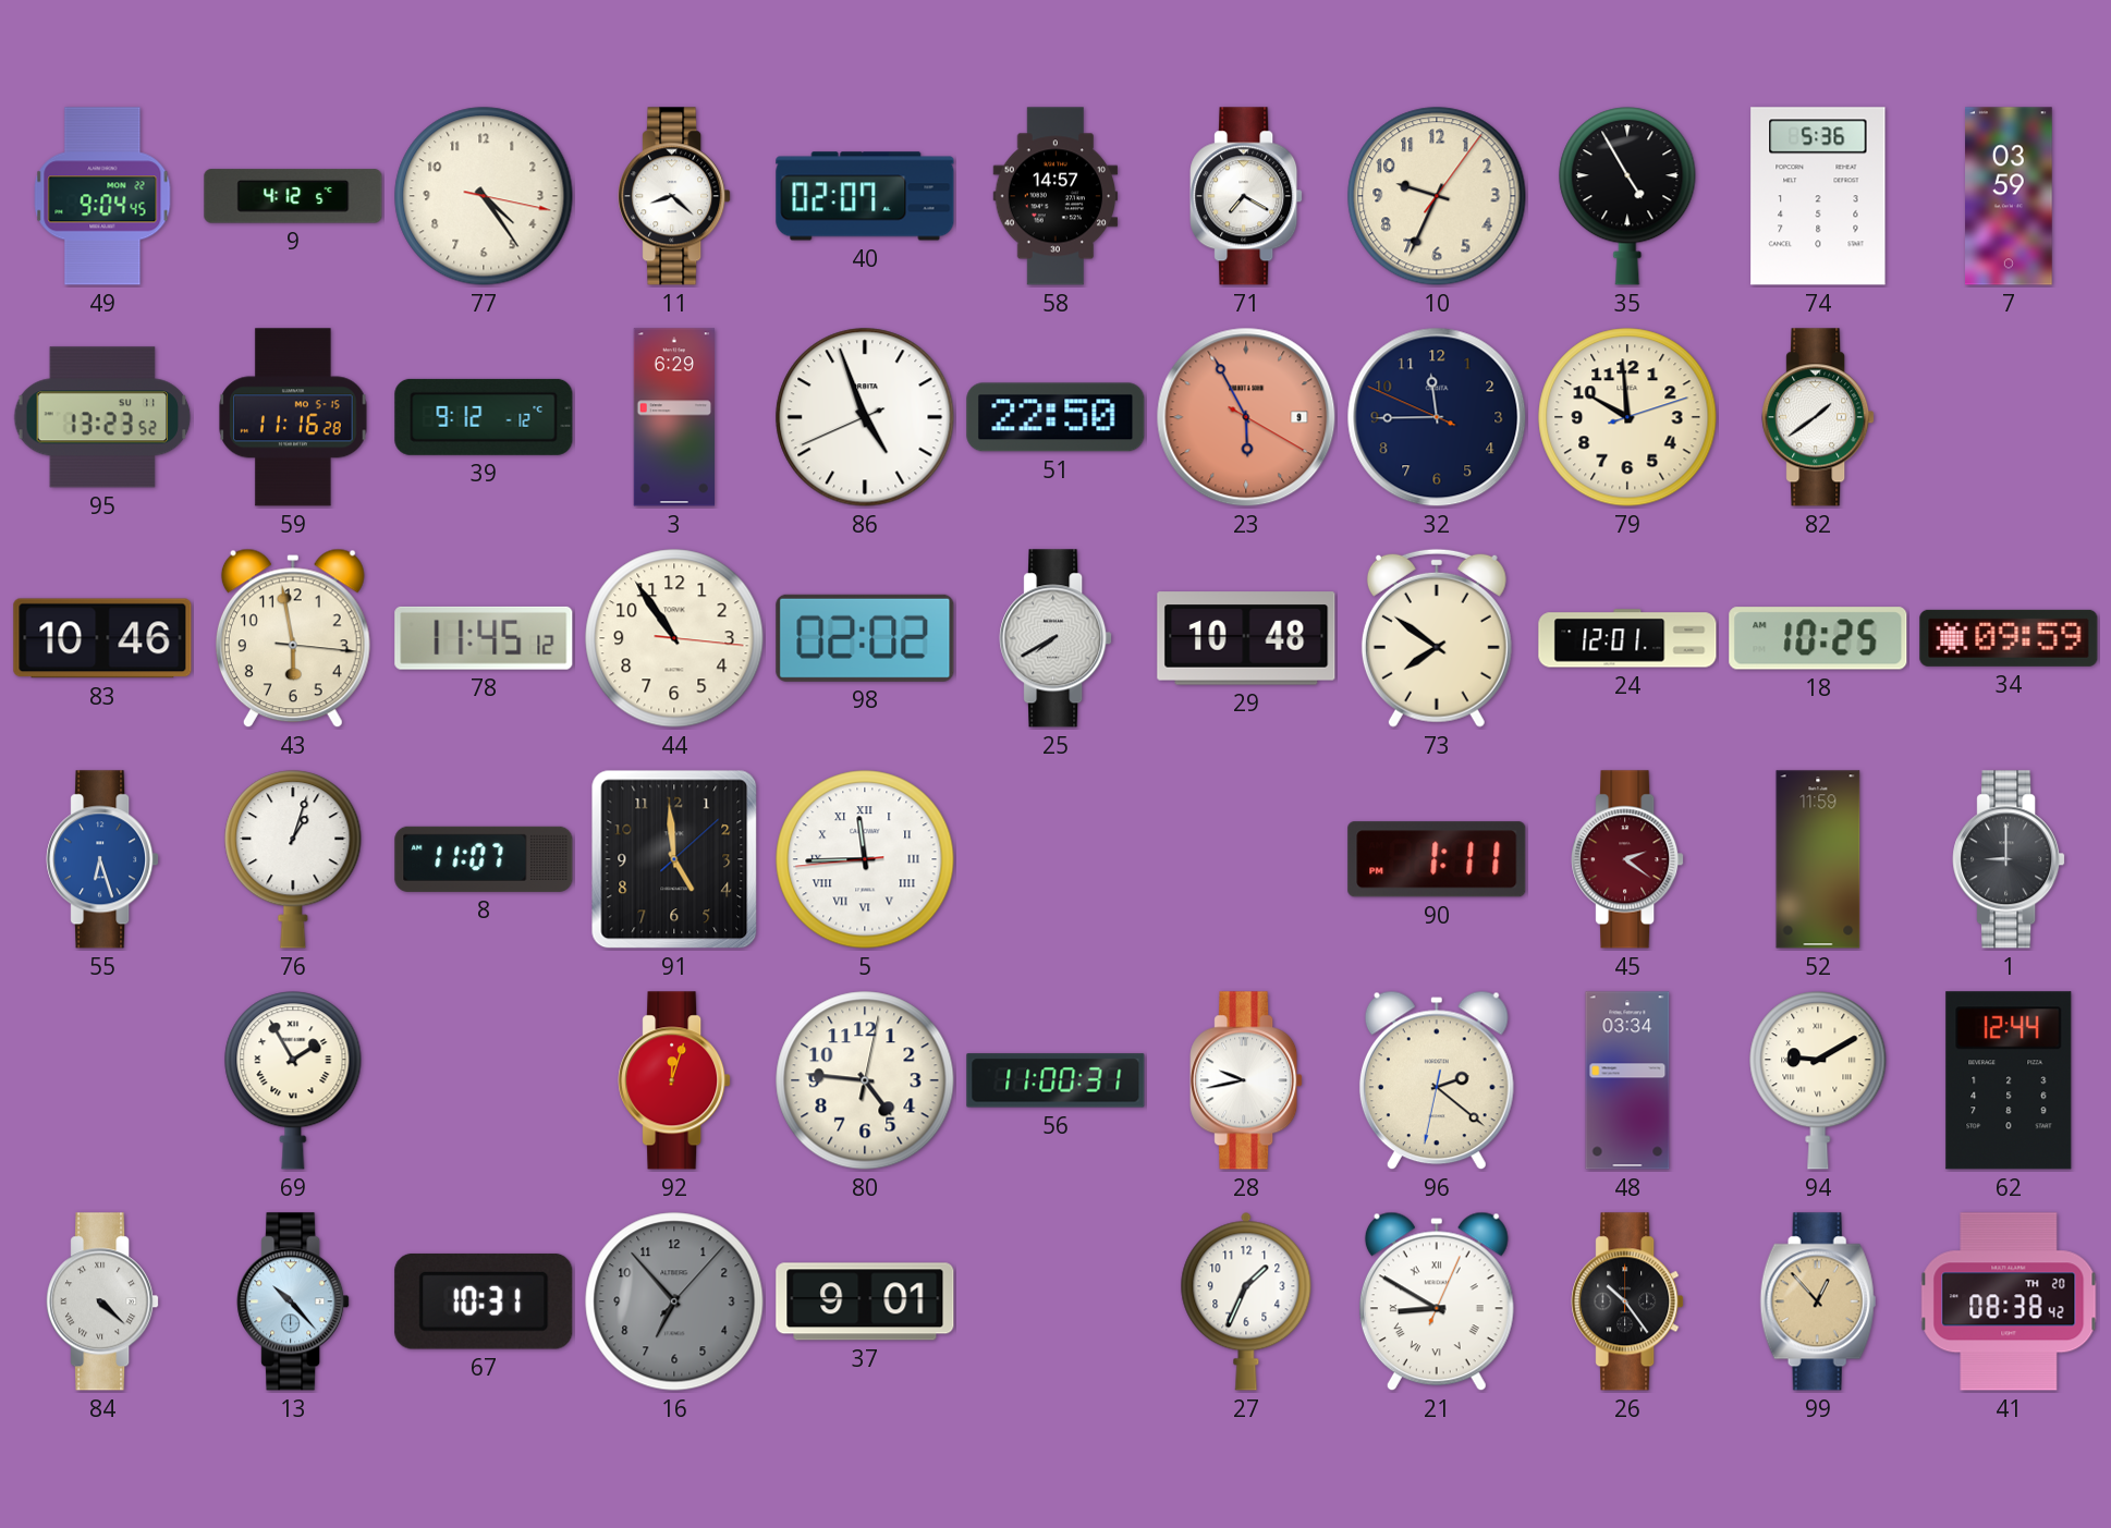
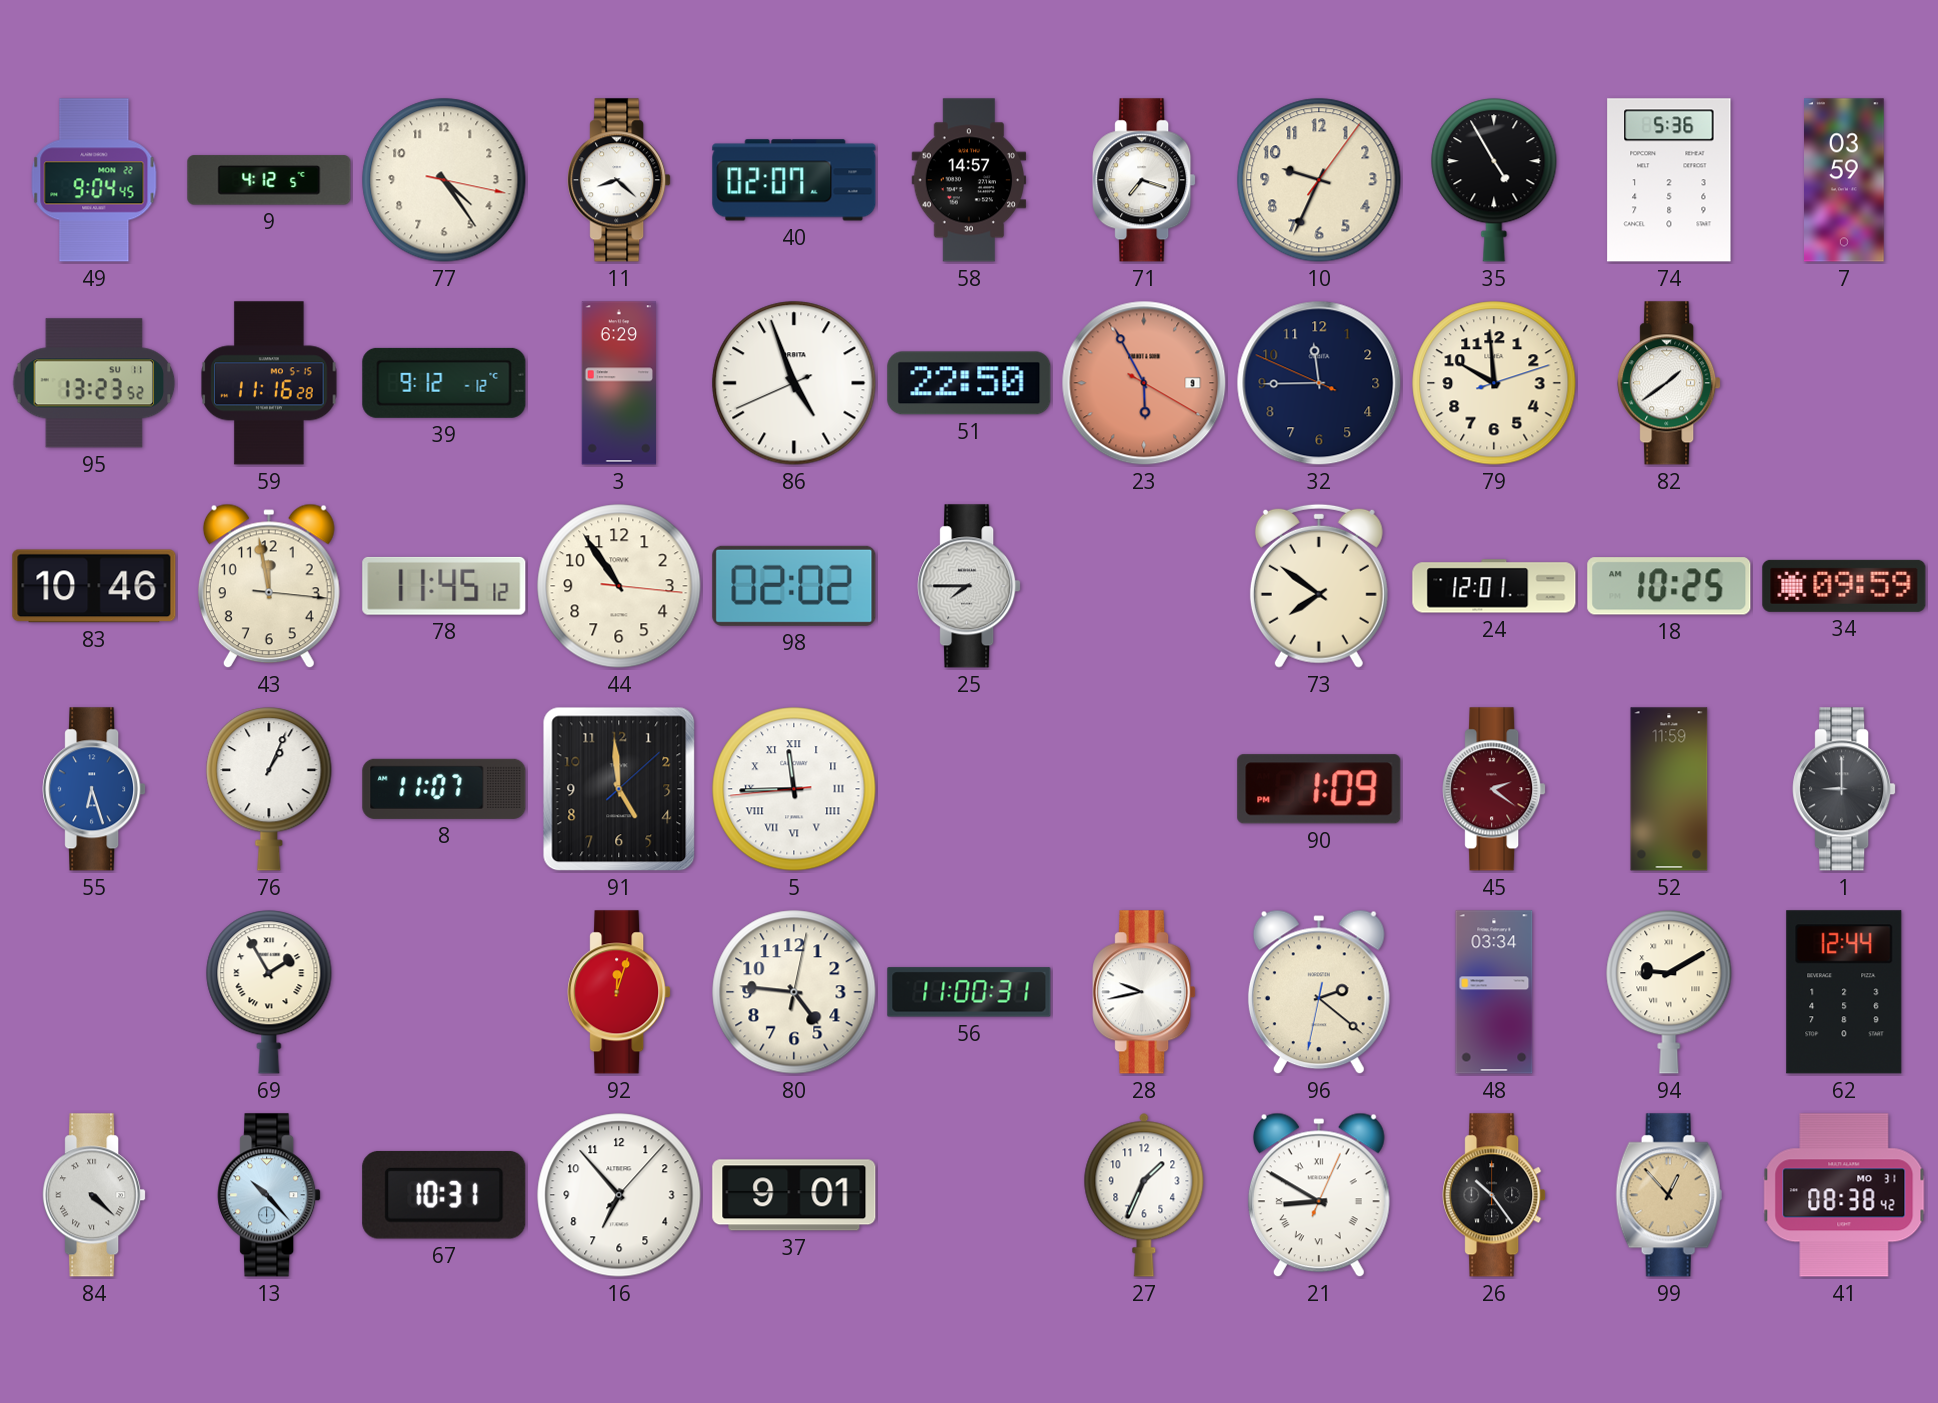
71: 7:20 -> 7:18 (1144, 180)
43: 5:58 -> 11:58 (269, 586)
25: 7:40 -> 7:45 (969, 586)
29: 10:48 -> none (1246, 638)
76: 1:03 -> 1:04 (269, 789)
90: 1:11 -> 1:09 (1319, 789)
16 dial: grey -> white (619, 1195)
41 date: TH 20 -> MO 31 (1844, 1195)
